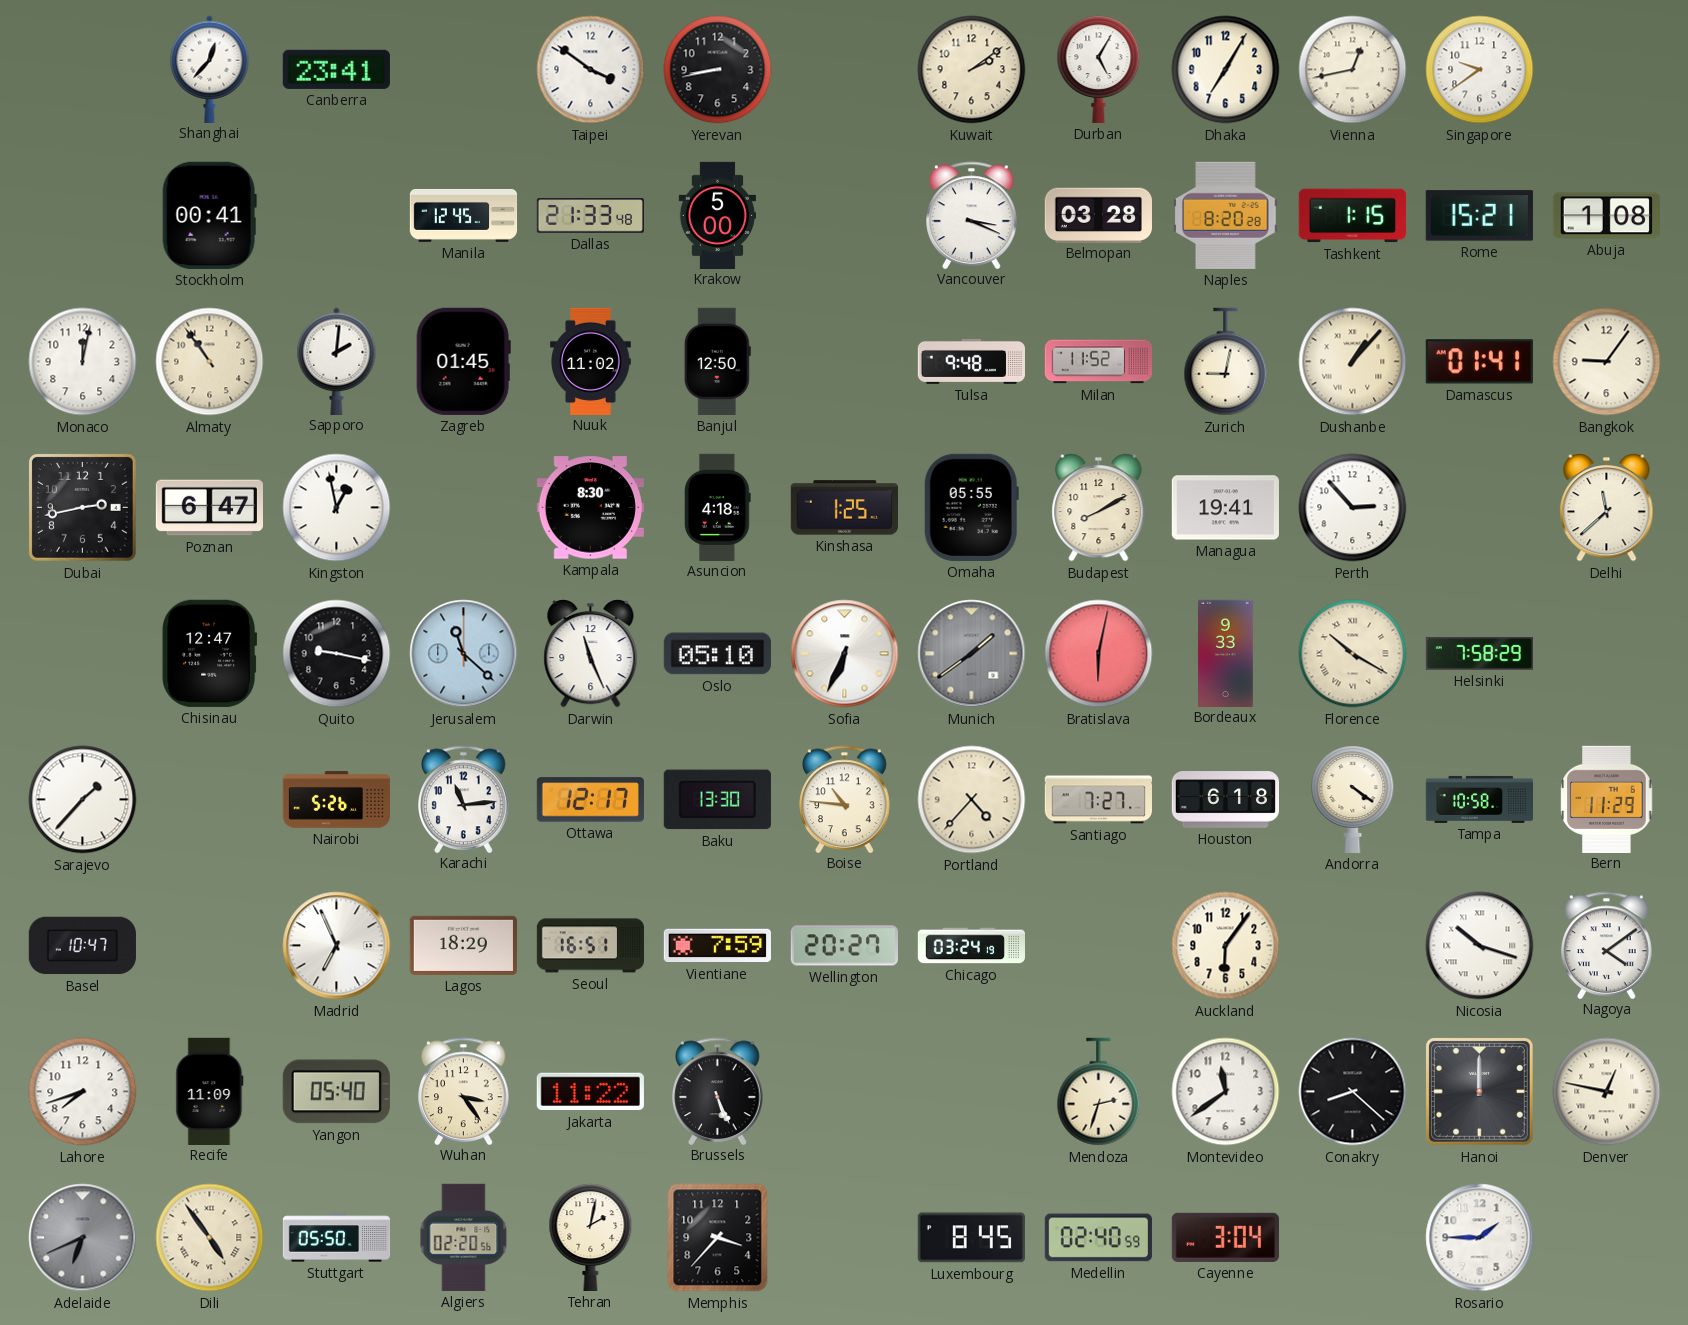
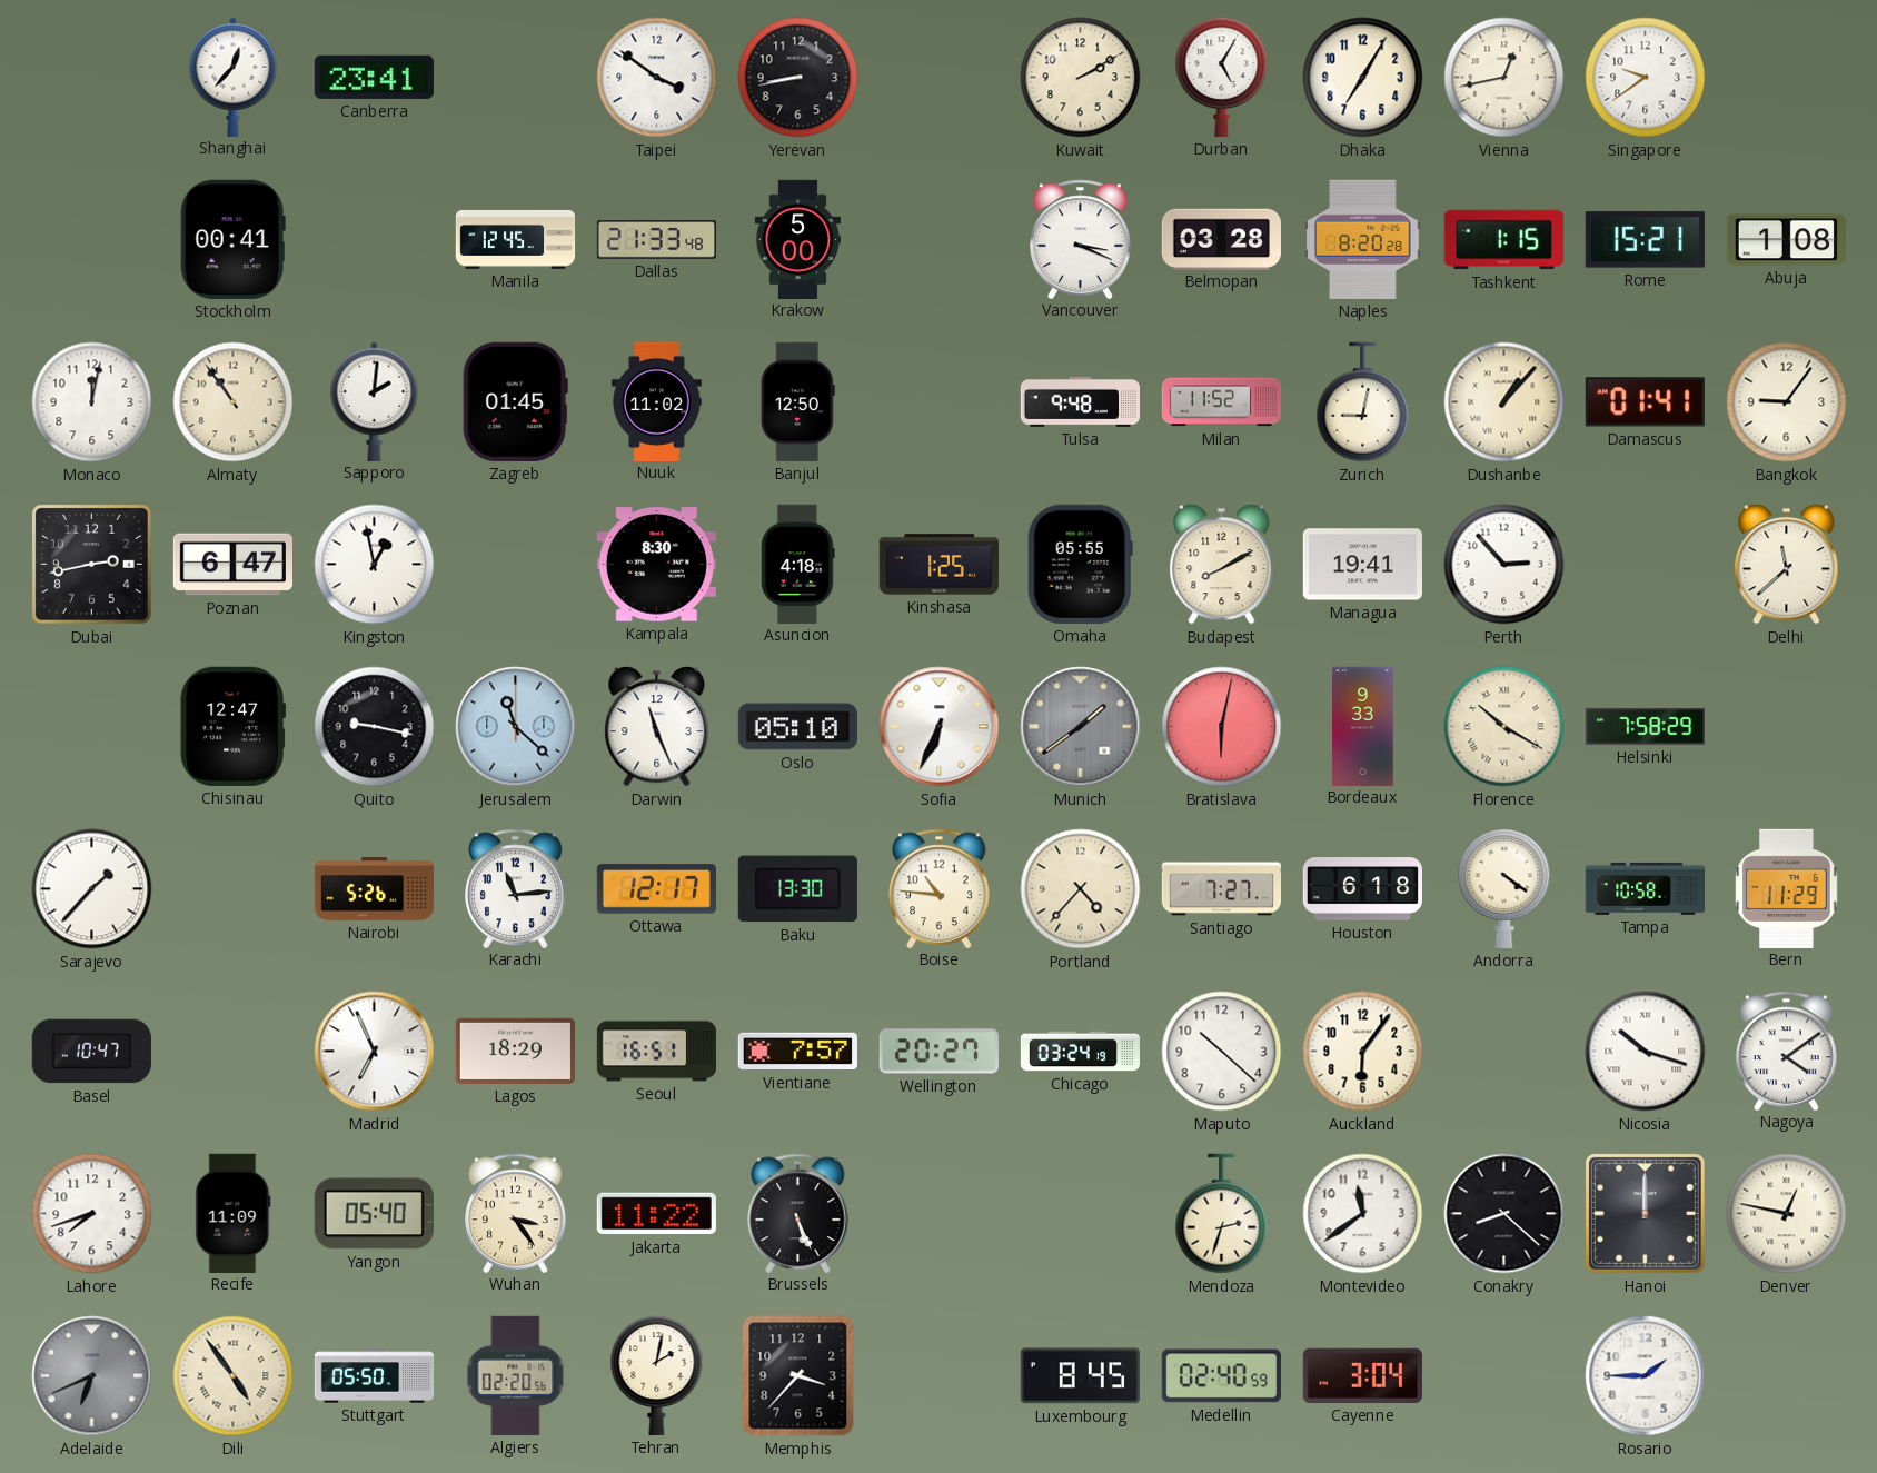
Kuwait: 2:09 -> 2:10 (1081, 78)
Vientiane: 7:59 -> 7:57 (797, 1052)
Maputo: none -> 10:22 (1222, 1052)
